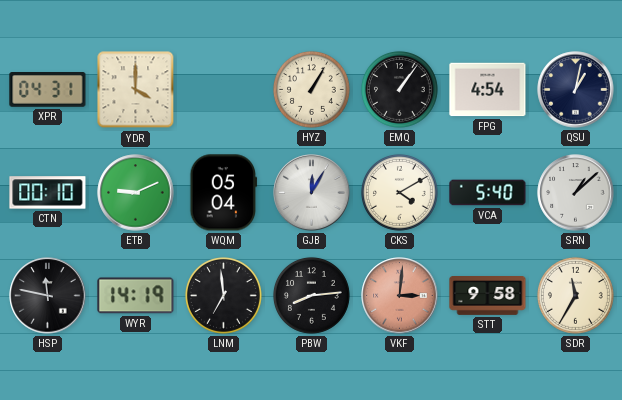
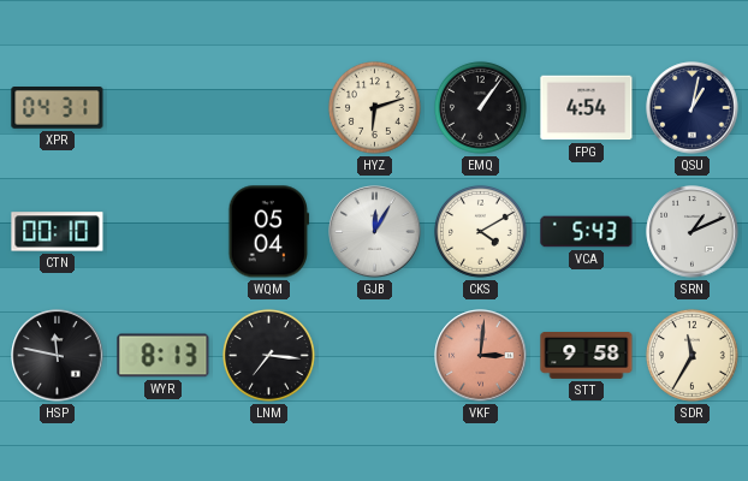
YDR: 4:00 -> none (136, 90)
HYZ: 1:05 -> 6:12 (374, 107)
ETB: 9:11 -> none (136, 193)
VCA: 5:40 -> 5:43 (587, 232)
SRN: 1:08 -> 1:11 (693, 232)
WYR: 14:19 -> 8:13 (164, 356)
LNM: 6:59 -> 7:16 (268, 355)
PBW: 8:14 -> none (311, 295)
